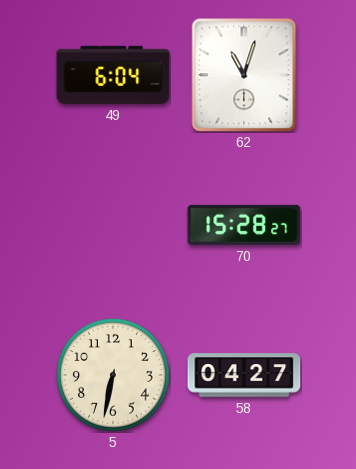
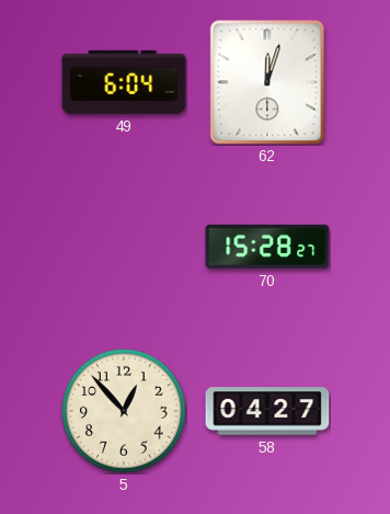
62: 11:03 -> 12:03 (267, 82)
5: 6:32 -> 12:53 (124, 411)
